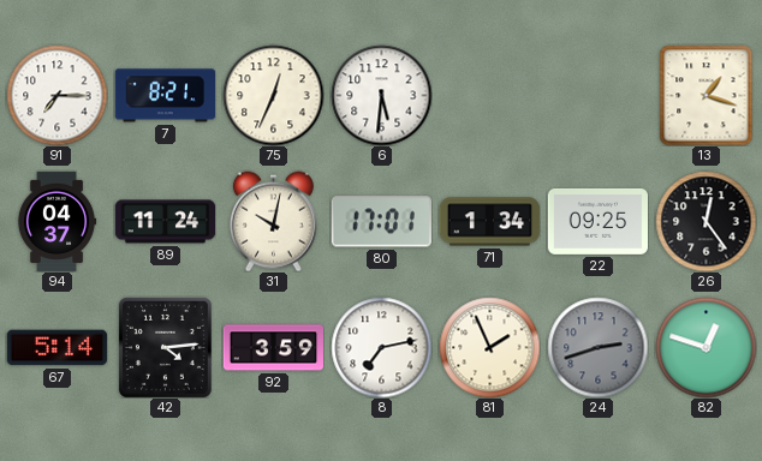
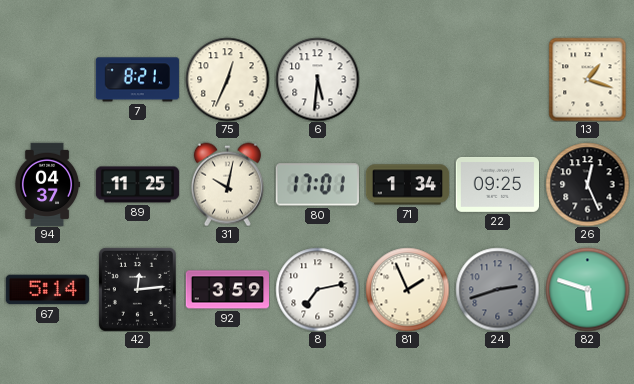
91: 7:15 -> none (56, 95)
89: 11:24 -> 11:25 (137, 185)
26: 12:24 -> 12:26 (587, 184)
42: 4:14 -> 12:14 (137, 289)
82: 12:48 -> 5:48 (587, 289)
